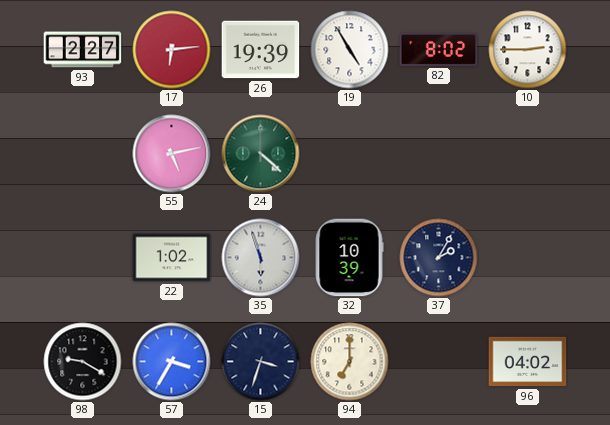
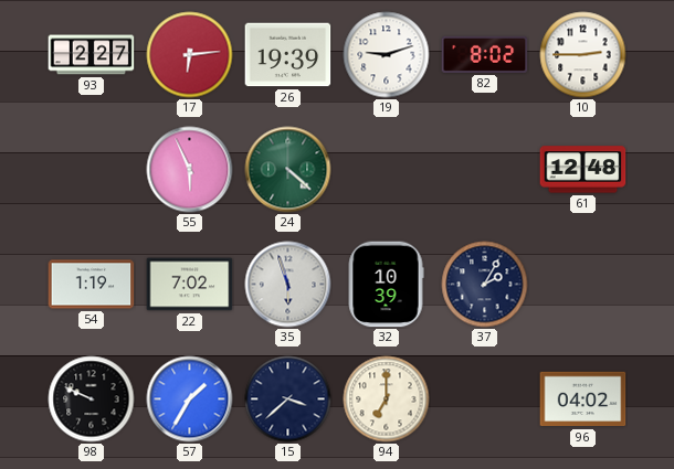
19: 4:55 -> 9:12 (387, 55)
55: 5:13 -> 5:56 (190, 170)
61: none -> 12:48 (583, 170)
54: none -> 1:19 (92, 285)
22: 1:02 -> 7:02 (190, 285)
98: 9:20 -> 9:49 (92, 399)
57: 3:35 -> 1:35 (190, 399)
15: 3:33 -> 3:38 (288, 399)
